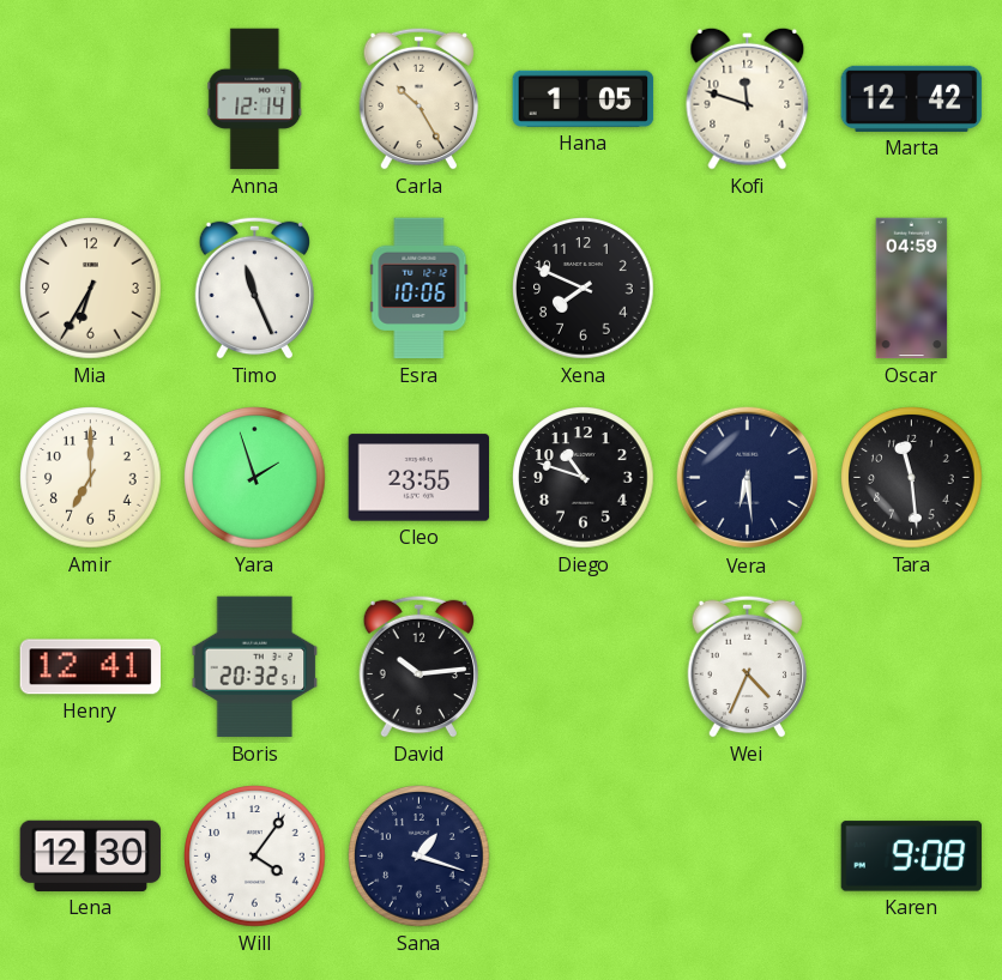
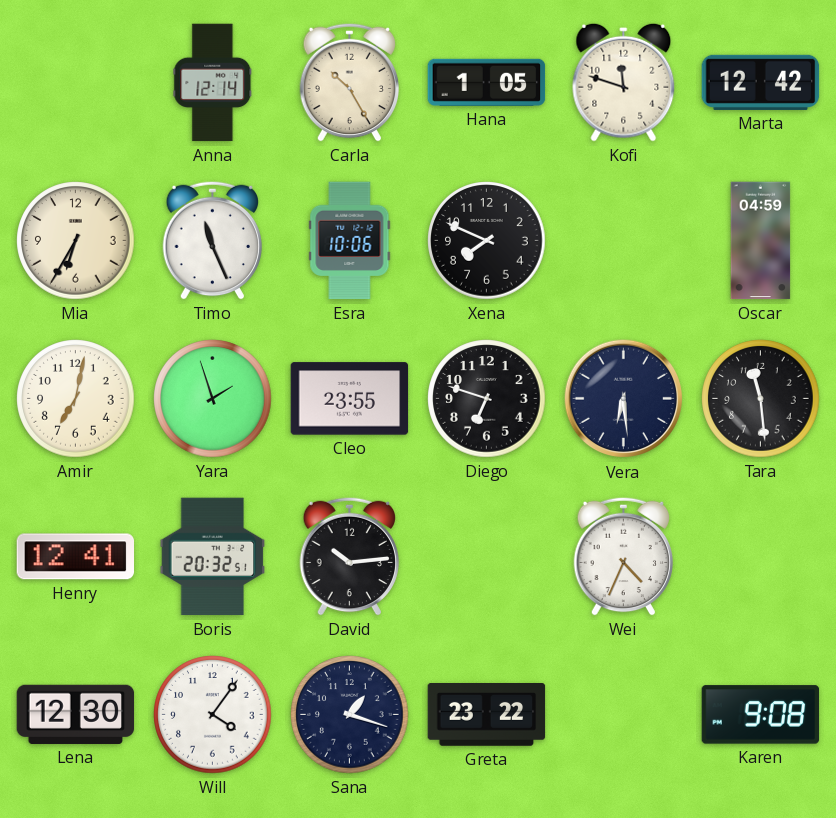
Amir: 7:00 -> 7:02 (76, 399)
Diego: 10:48 -> 6:48 (487, 399)
Greta: none -> 23:22 (487, 715)
